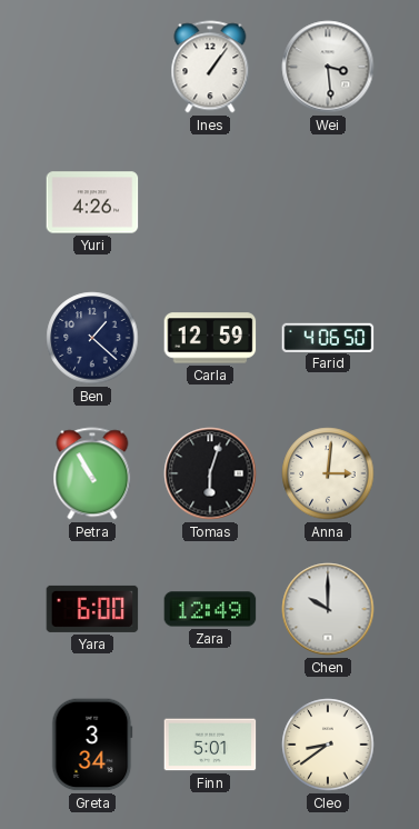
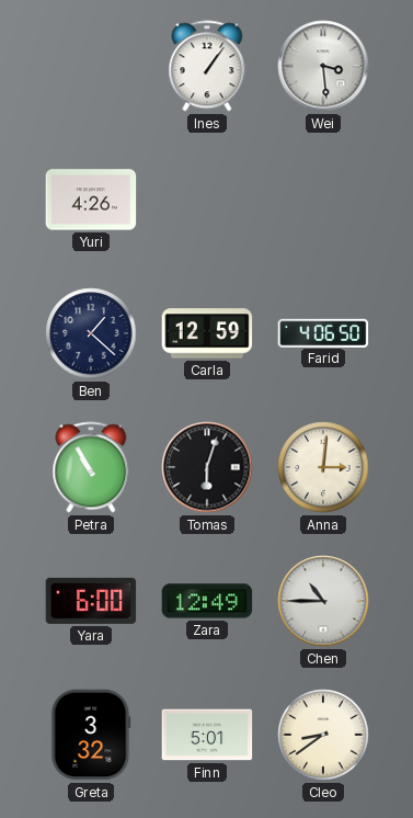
Chen: 10:00 -> 10:45 (323, 601)
Greta: 3:34 -> 3:32 (91, 735)
